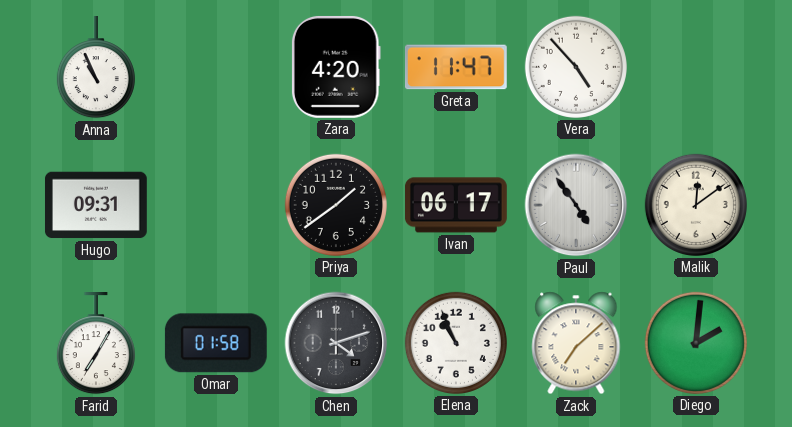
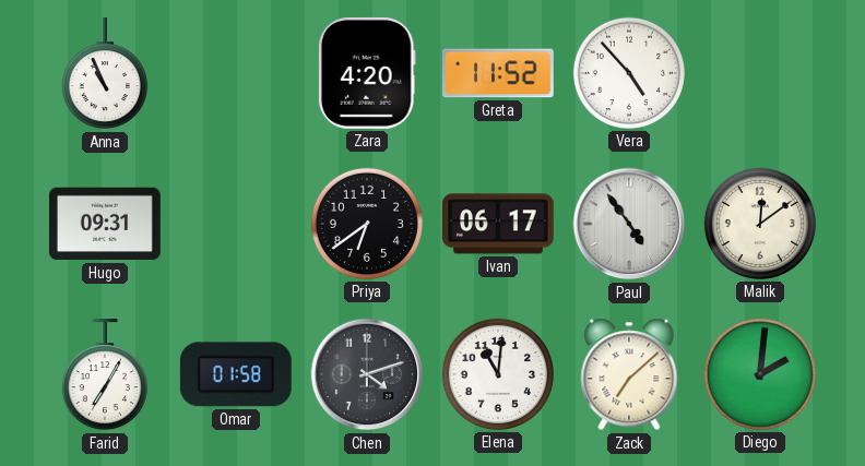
Greta: 11:47 -> 11:52 (498, 73)
Priya: 1:39 -> 6:39 (367, 224)
Elena: 10:56 -> 11:01 (498, 374)
